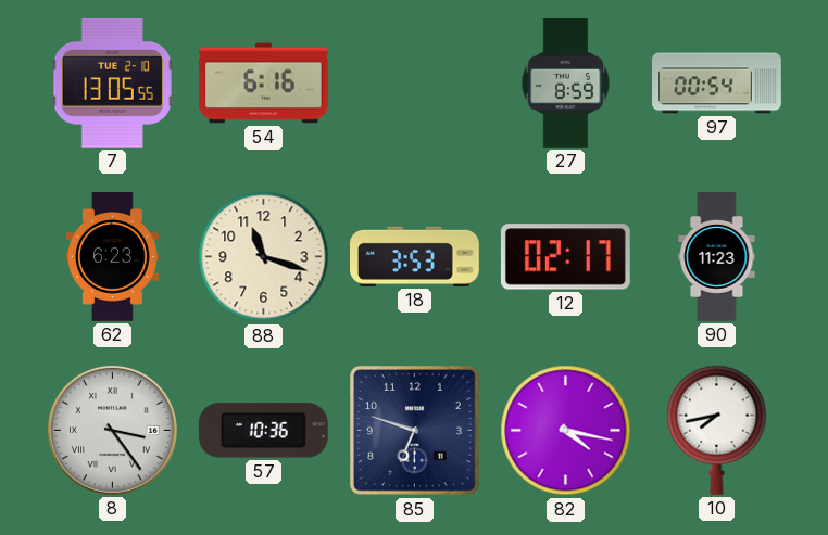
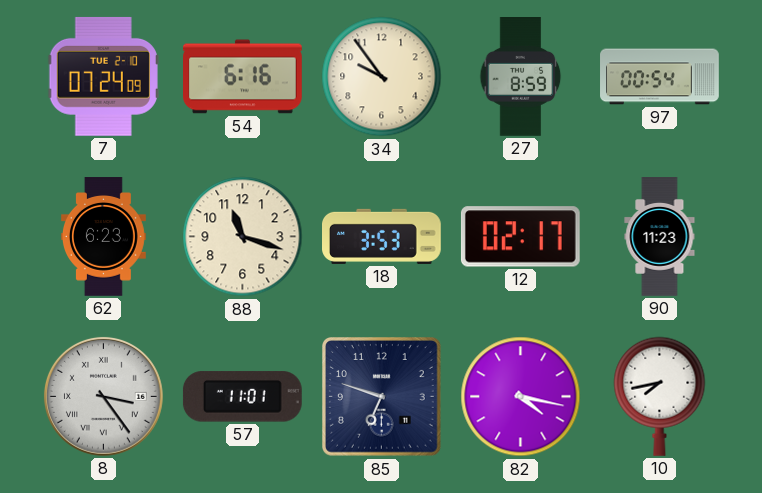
7: 13:05 -> 07:24 (103, 76)
34: none -> 9:54 (382, 77)
57: 10:36 -> 11:01 (242, 397)
